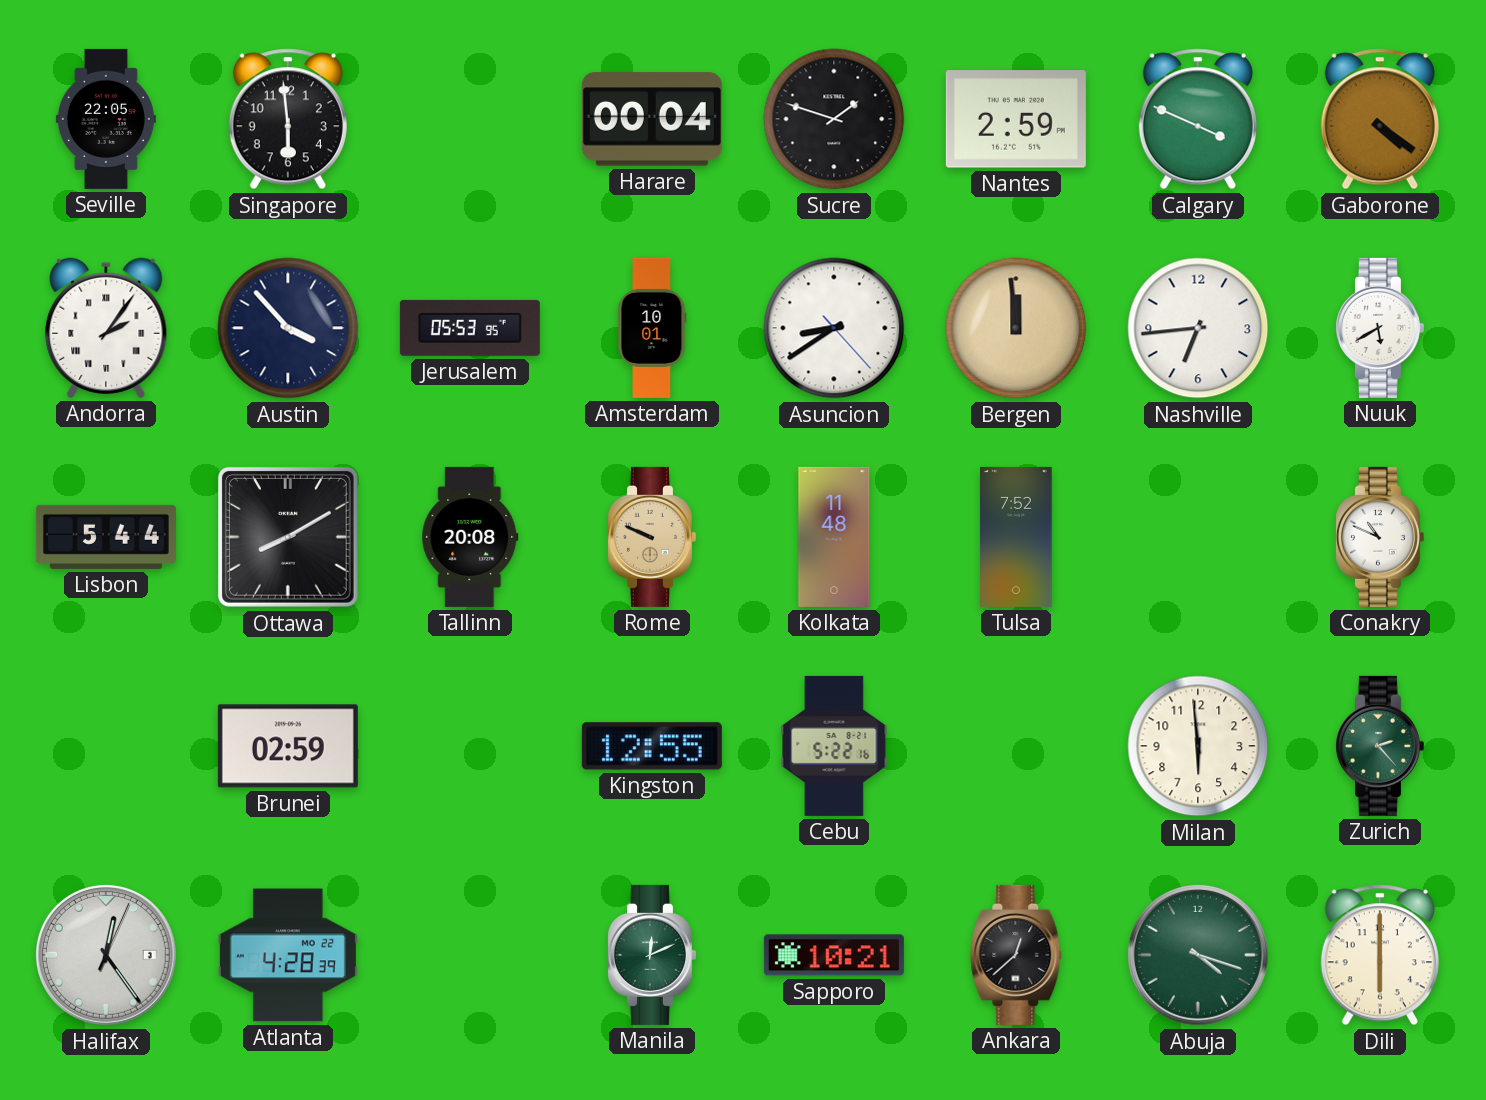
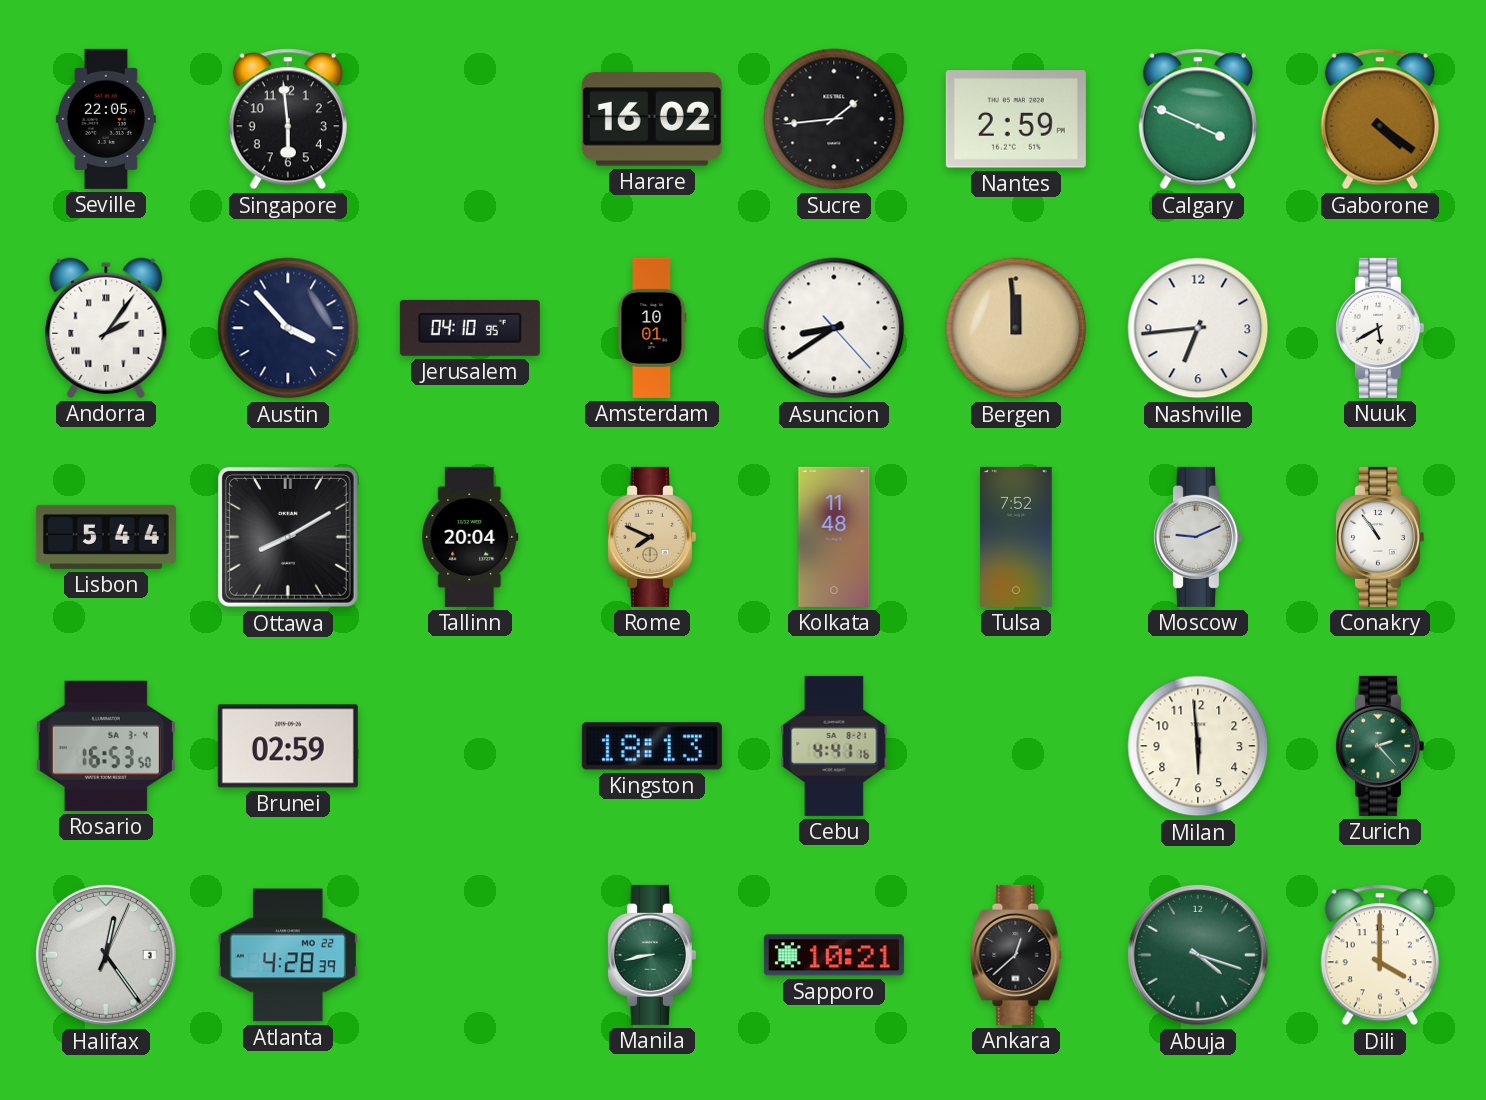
Harare: 00:04 -> 16:02 (652, 119)
Sucre: 1:48 -> 1:44 (834, 119)
Jerusalem: 05:53 -> 04:10 (470, 328)
Tallinn: 20:08 -> 20:04 (470, 537)
Rome: 9:49 -> 7:49 (651, 537)
Moscow: none -> 9:11 (1197, 537)
Conakry: 10:49 -> 10:54 (1379, 537)
Rosario: none -> 16:53 (106, 746)
Kingston: 12:55 -> 18:13 (652, 746)
Cebu: 5:22 -> 4:41 (834, 746)
Manila: 12:11 -> 8:43 (651, 955)
Dili: 6:00 -> 4:00 (1380, 955)
